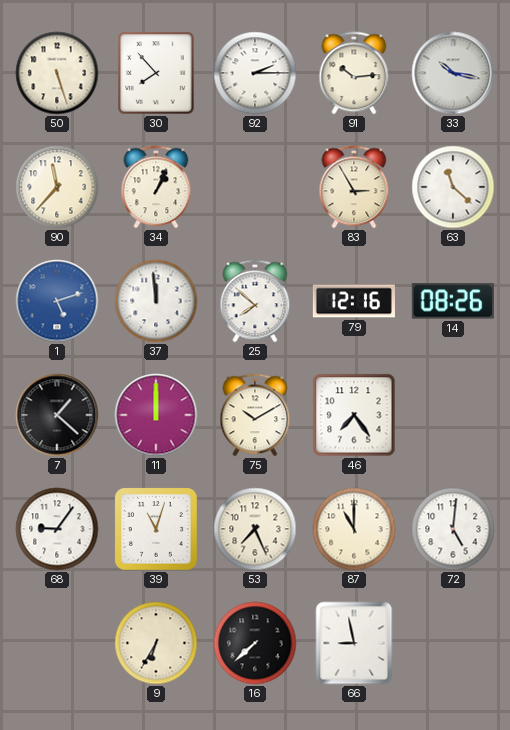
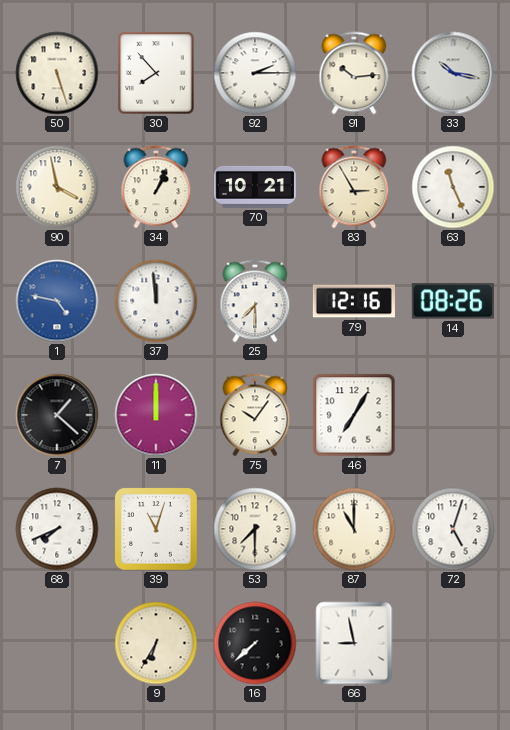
90: 11:37 -> 3:58 (57, 187)
70: none -> 10:21 (254, 187)
63: 11:22 -> 11:26 (453, 187)
1: 5:12 -> 4:47 (57, 301)
25: 7:52 -> 7:30 (255, 301)
75: 10:10 -> 10:06 (255, 415)
46: 7:24 -> 7:05 (354, 415)
68: 9:06 -> 7:41 (57, 529)
53: 7:26 -> 7:30 (255, 529)
72: 5:01 -> 5:03 (453, 529)
